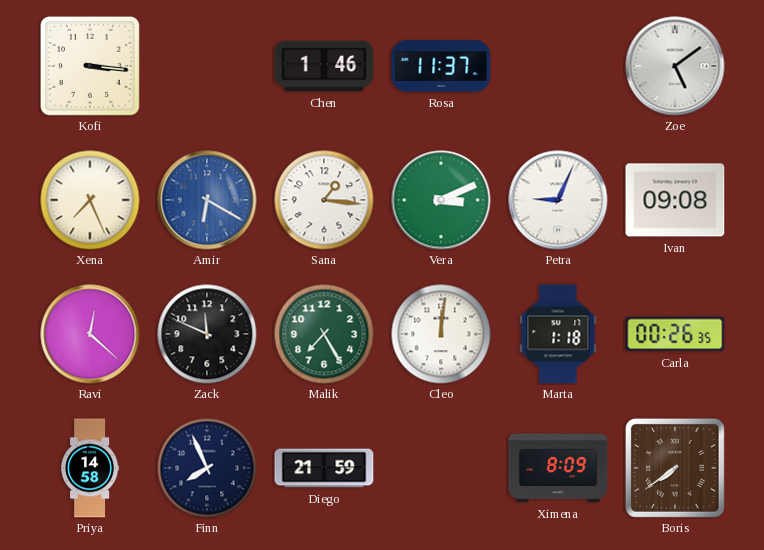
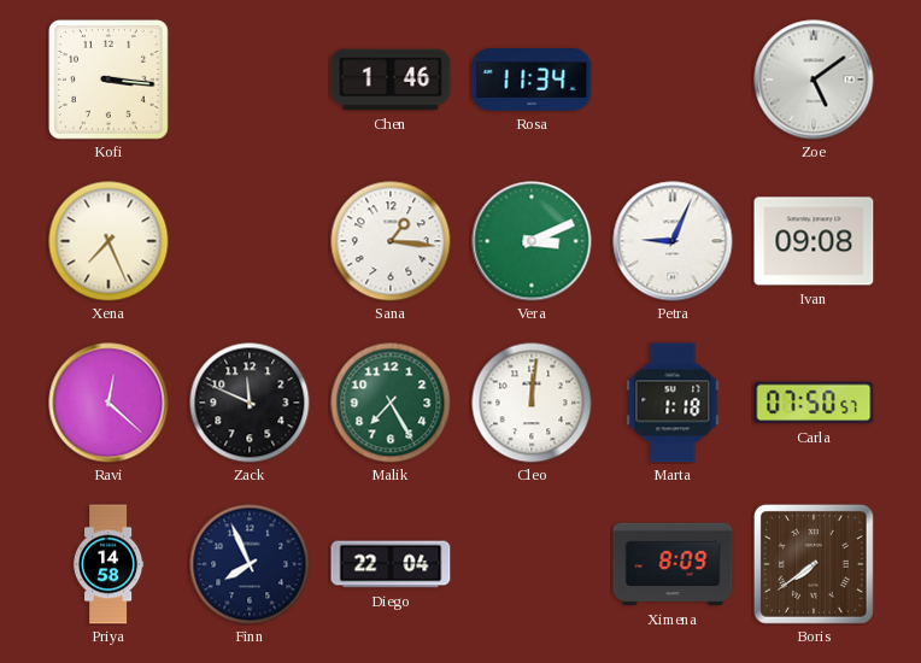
Rosa: 11:37 -> 11:34 (532, 80)
Amir: 6:20 -> none (207, 200)
Carla: 00:26 -> 07:50 (814, 403)
Diego: 21:59 -> 22:04 (391, 564)
